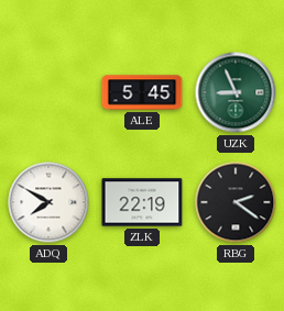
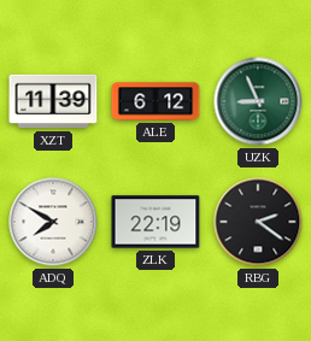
XZT: none -> 11:39 (53, 101)
ALE: 5:45 -> 6:12 (155, 101)
